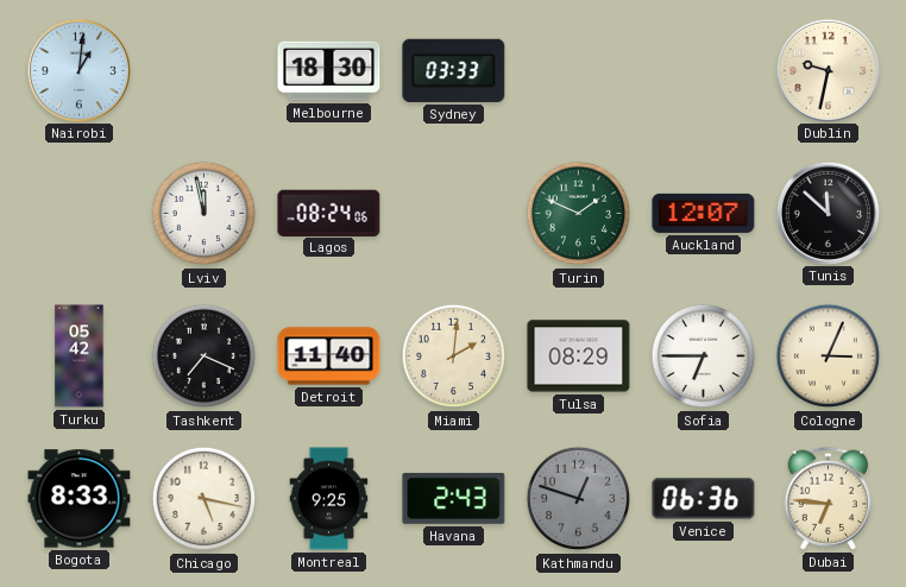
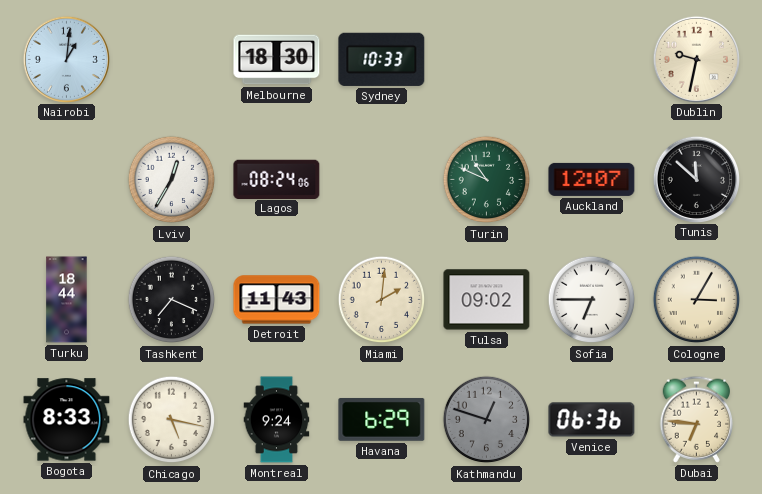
Sydney: 03:33 -> 10:33 (382, 59)
Lviv: 11:58 -> 12:35 (172, 180)
Turin: 1:49 -> 10:49 (487, 180)
Turku: 05:42 -> 18:44 (67, 300)
Detroit: 11:40 -> 11:43 (277, 300)
Tulsa: 08:29 -> 09:02 (487, 300)
Cologne: 3:04 -> 3:05 (697, 300)
Montreal: 9:25 -> 9:24 (277, 420)
Havana: 2:43 -> 6:29 (382, 419)
